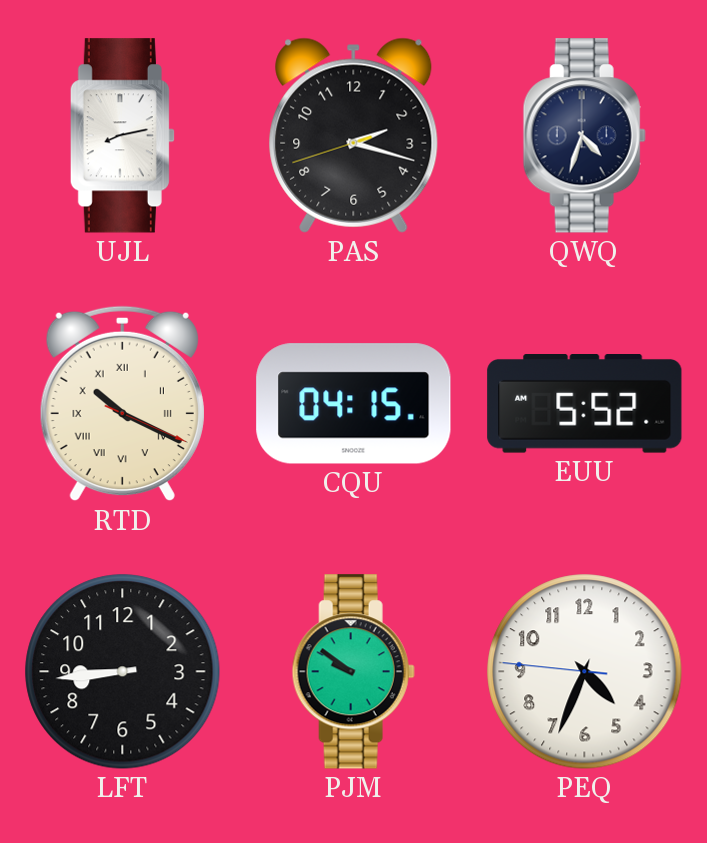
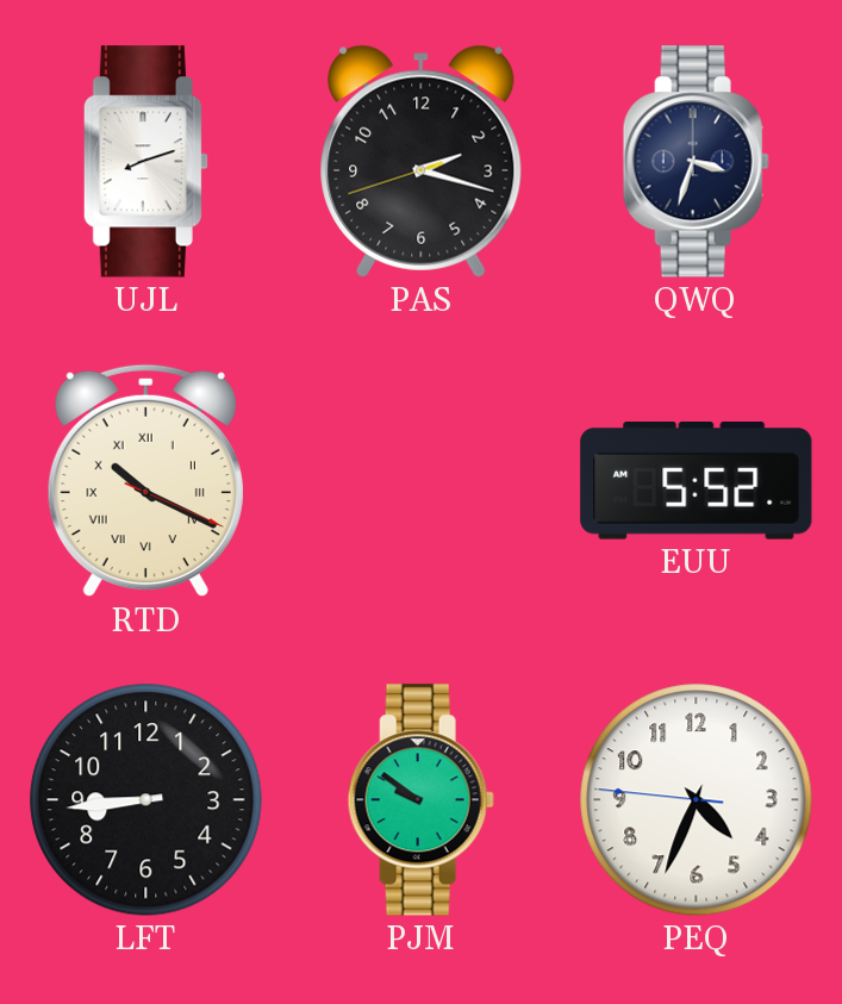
UJL: 8:13 -> 8:12 (145, 162)
QWQ: 4:33 -> 3:33 (696, 162)
CQU: 04:15 -> none (354, 404)
